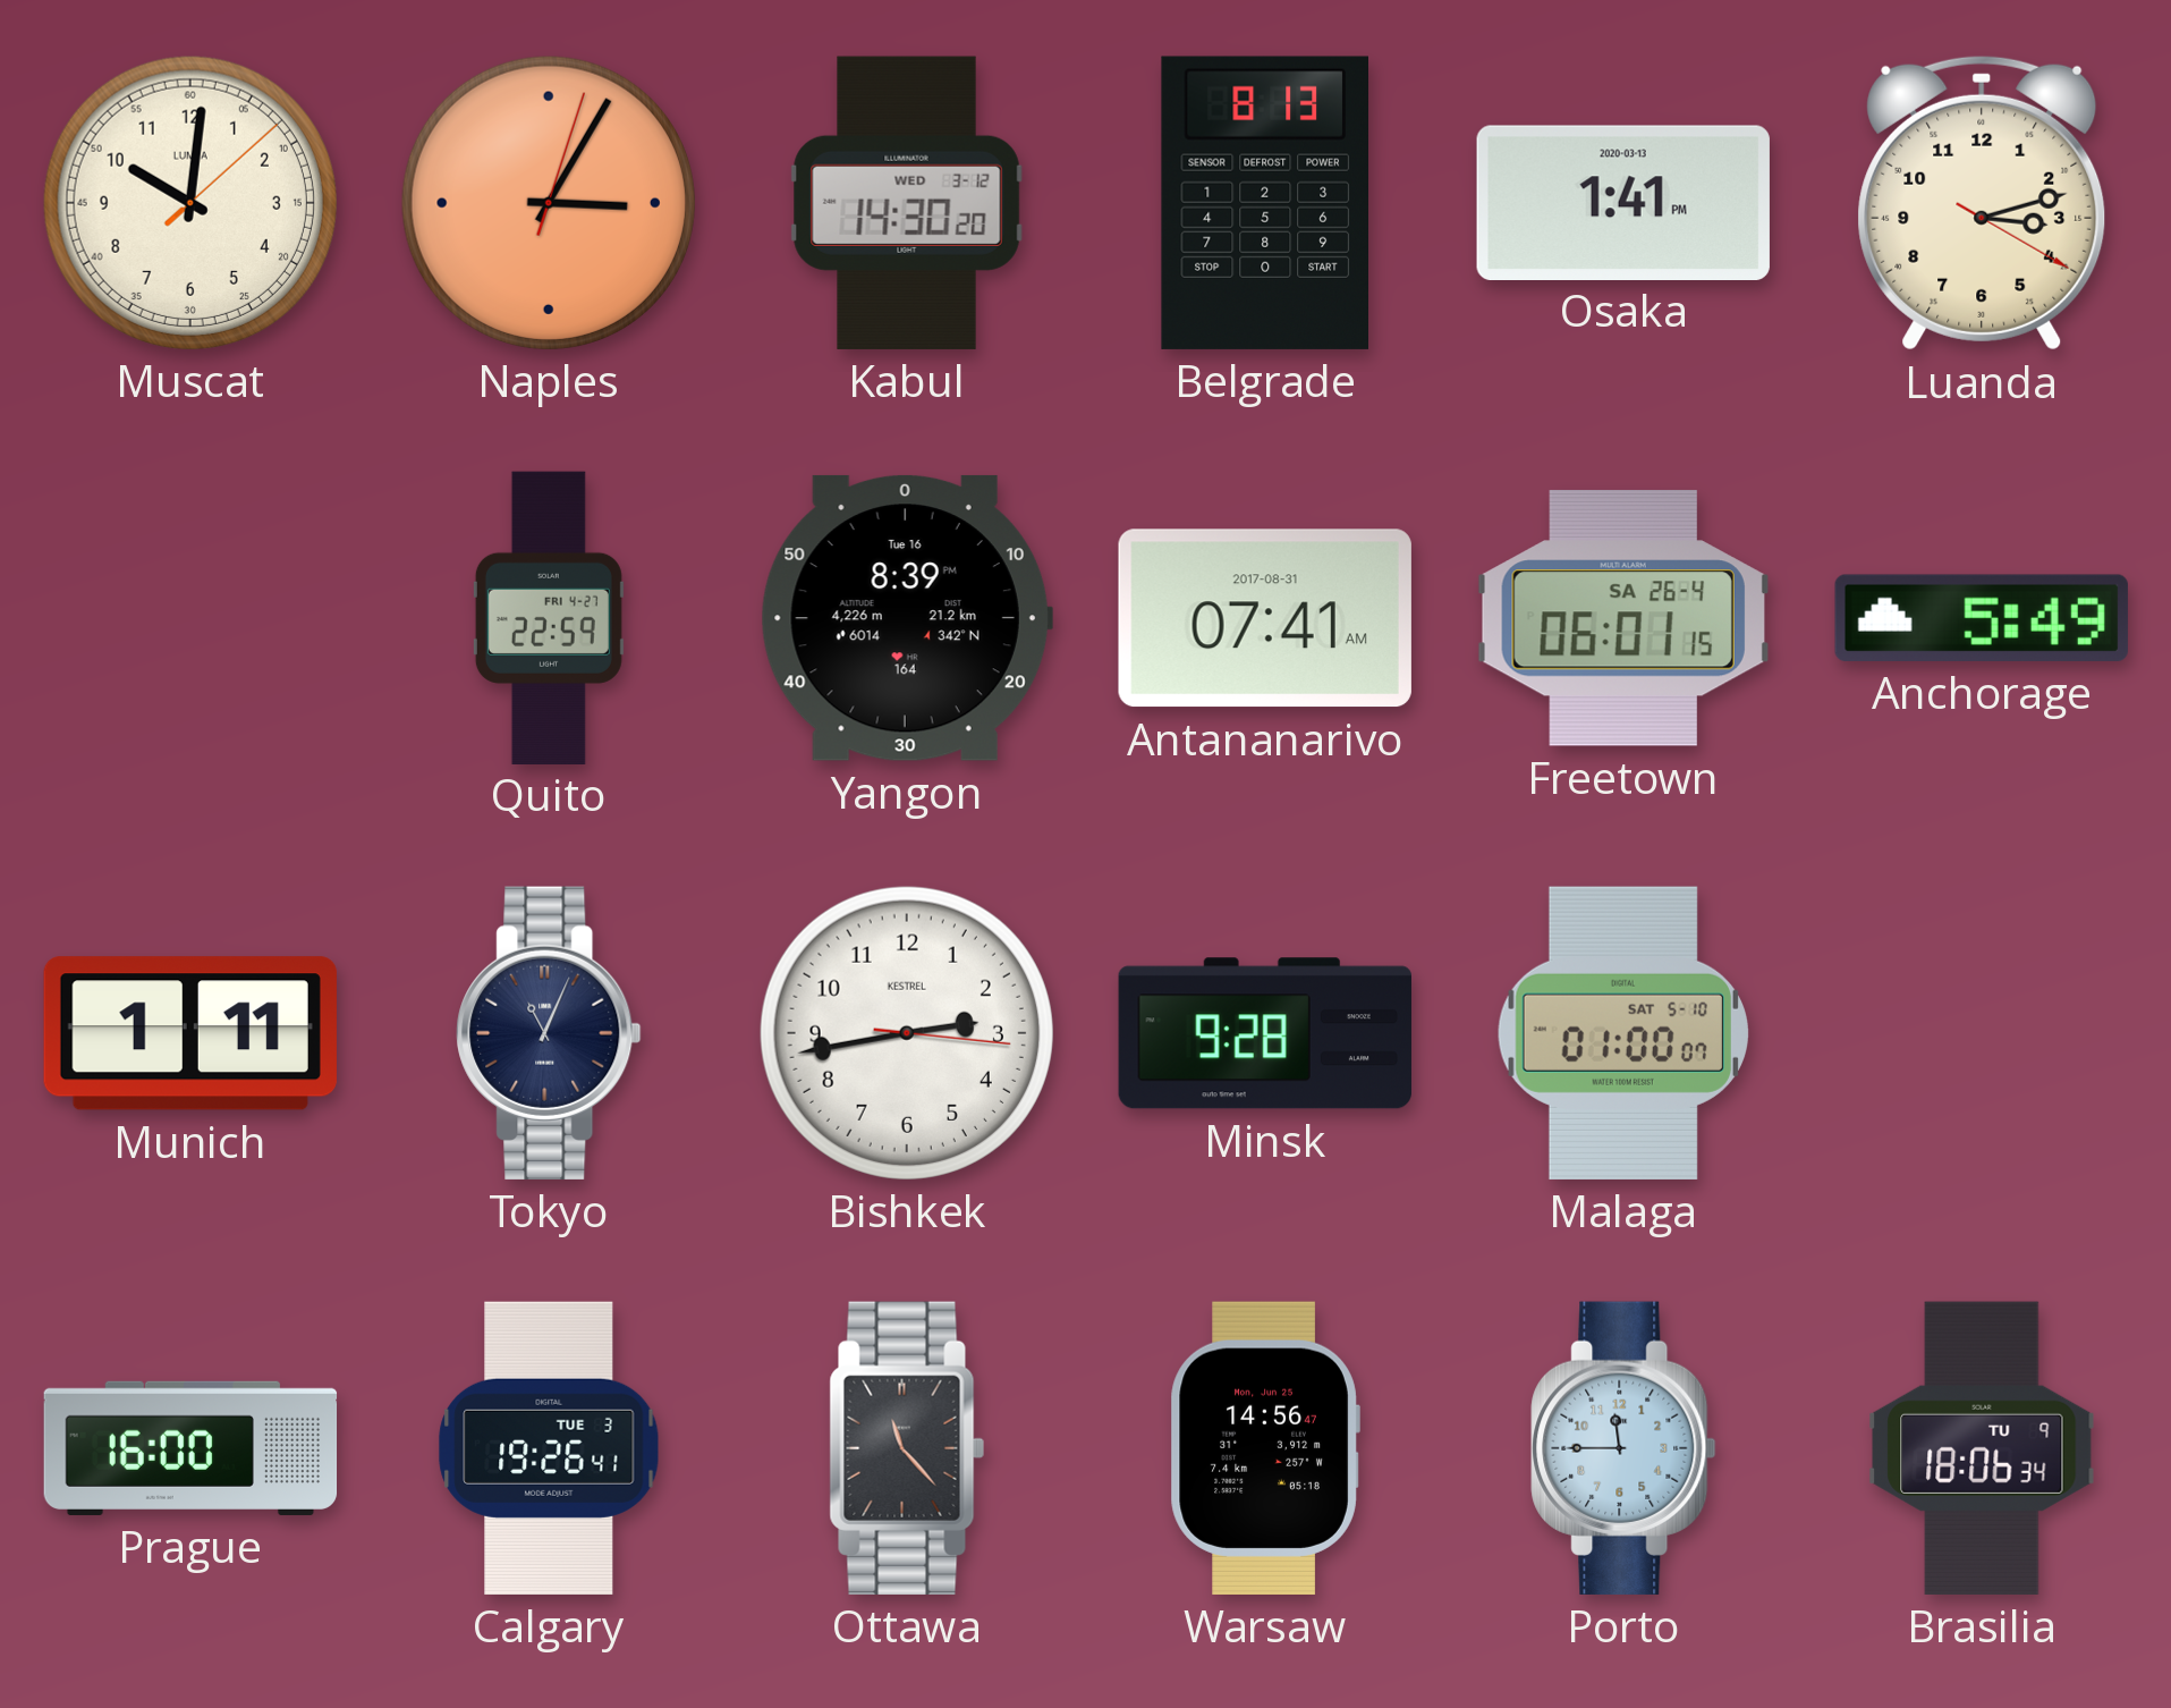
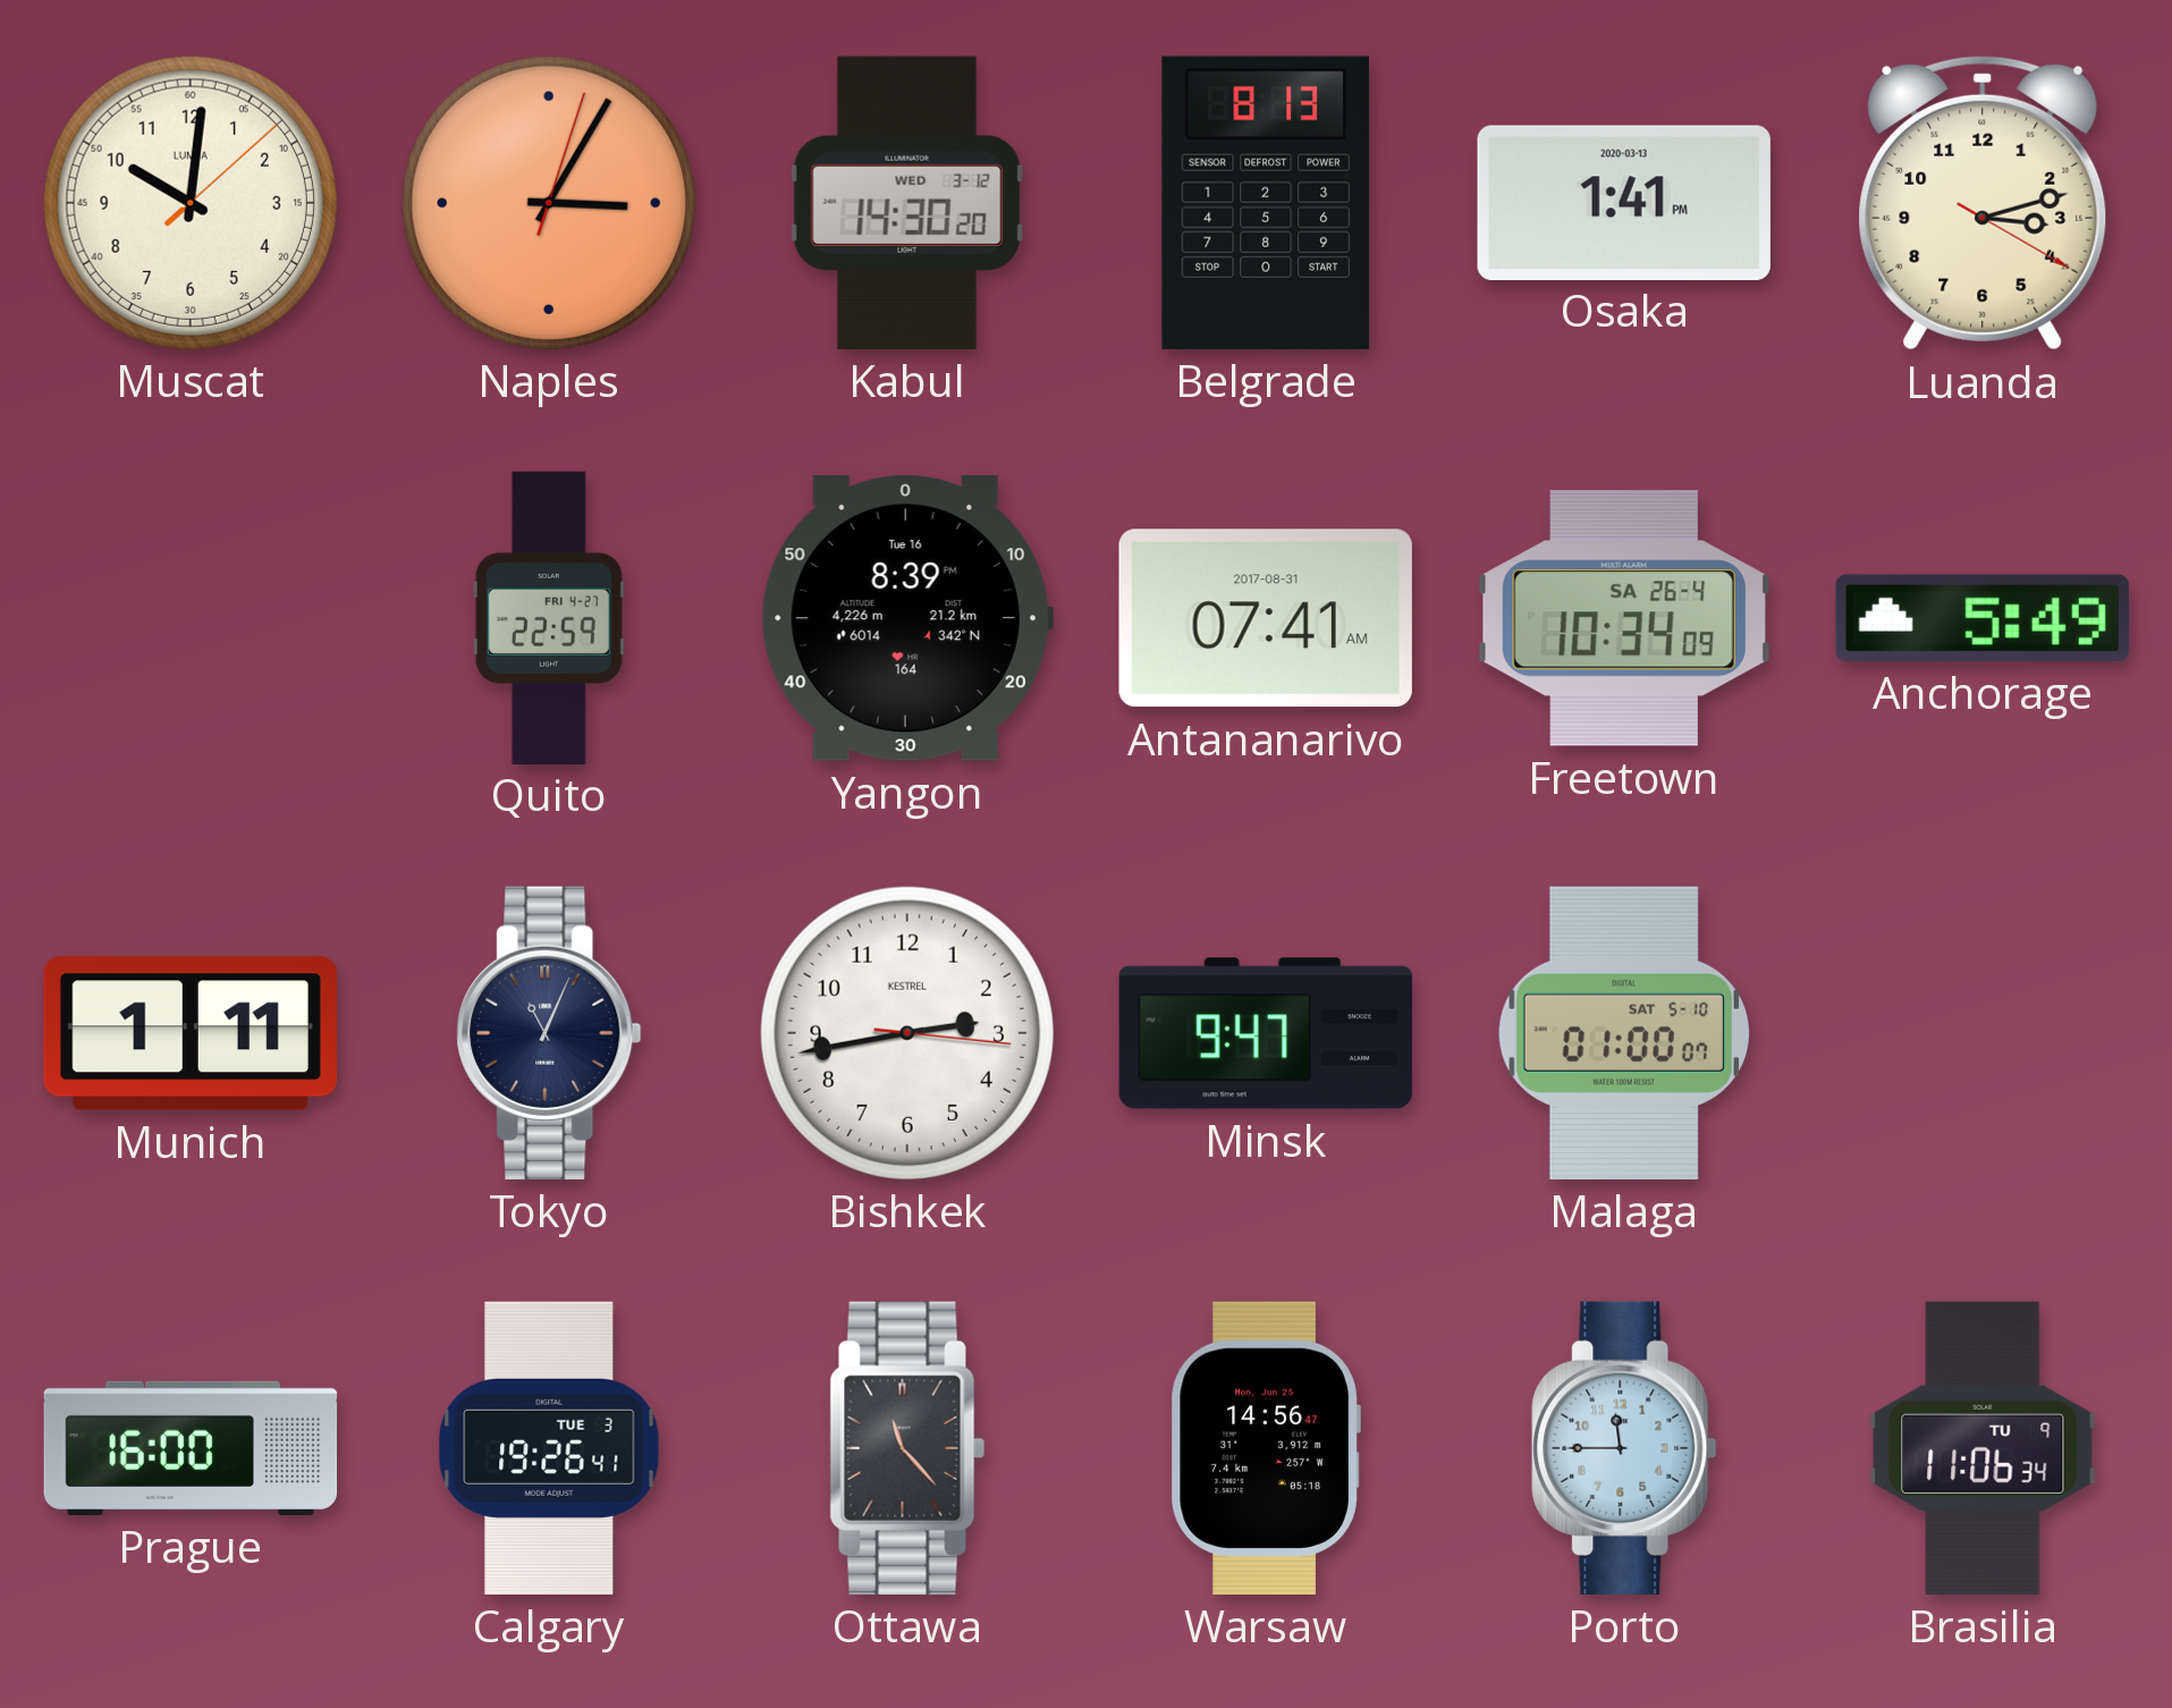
Freetown: 06:01 -> 10:34 (1624, 618)
Minsk: 9:28 -> 9:47 (1266, 1033)
Brasilia: 18:06 -> 11:06 (1983, 1448)
